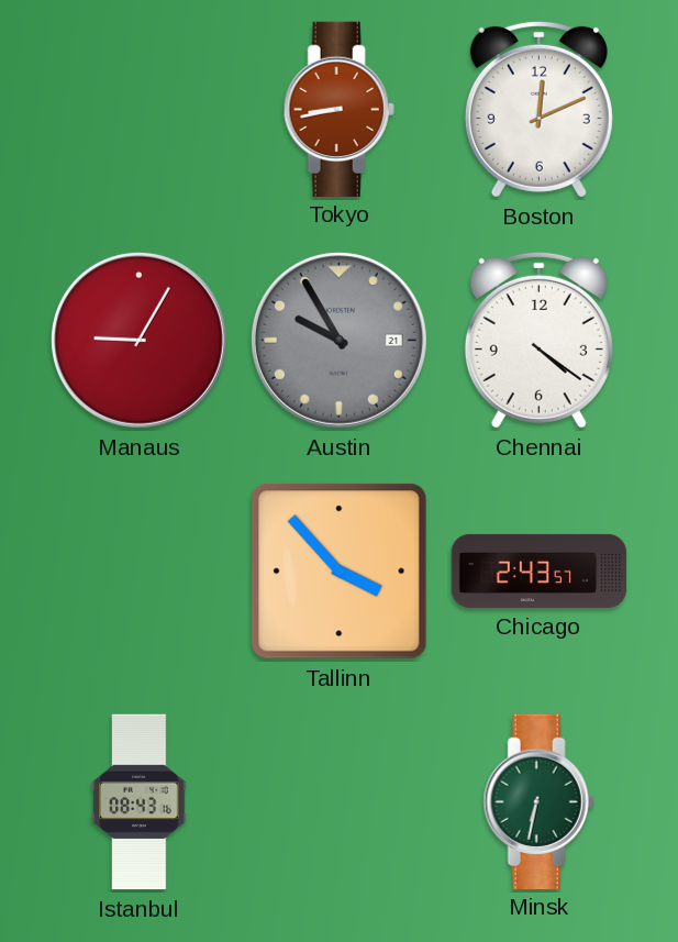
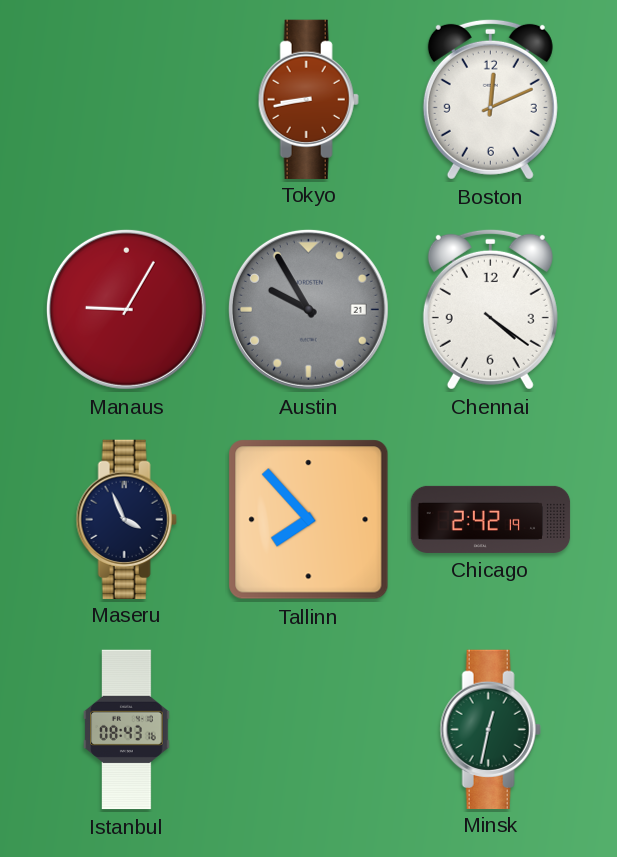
Maseru: none -> 3:56 (126, 519)
Tallinn: 3:53 -> 7:53 (309, 520)
Chicago: 2:43 -> 2:42 (491, 519)
Minsk: 6:32 -> 12:32 (490, 729)
